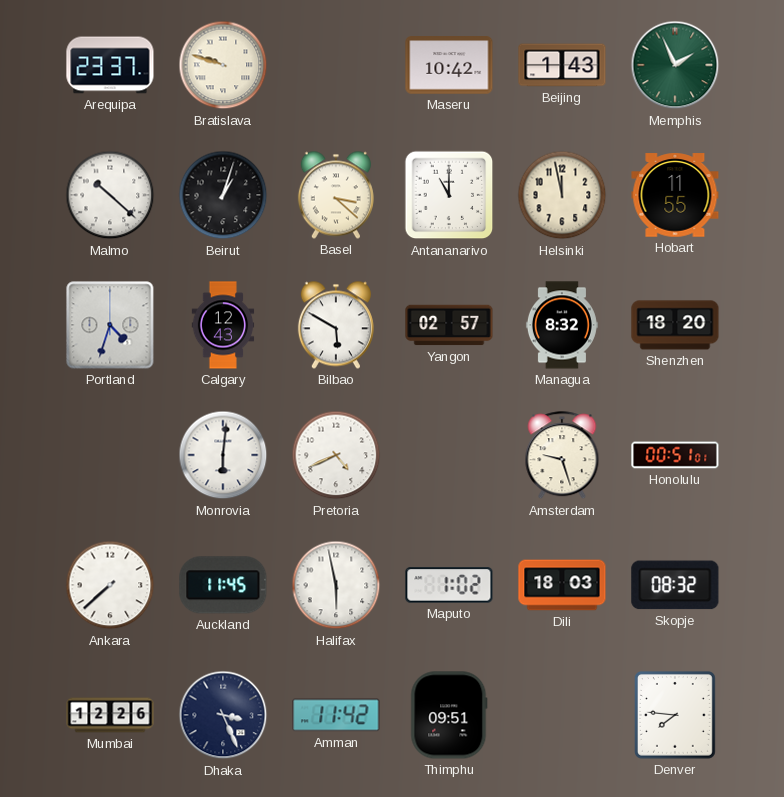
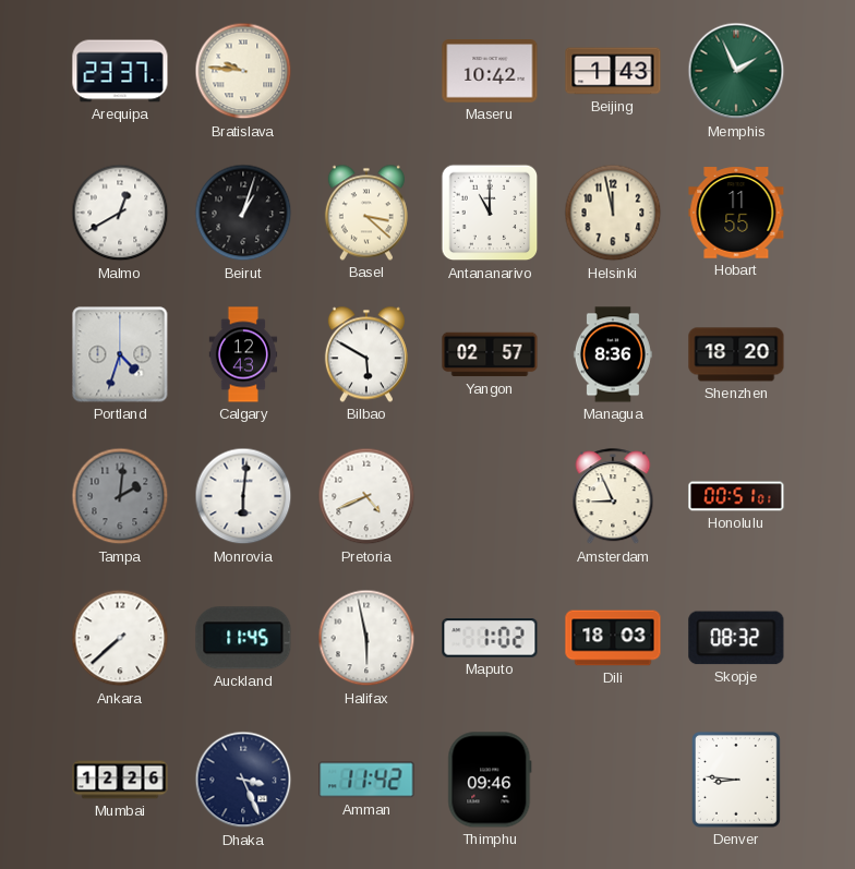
Bratislava: 9:48 -> 9:46 (243, 71)
Malmo: 10:22 -> 12:40 (120, 213)
Managua: 8:32 -> 8:36 (613, 354)
Tampa: none -> 2:01 (120, 496)
Amsterdam: 9:27 -> 8:56 (613, 497)
Thimphu: 09:51 -> 09:46 (490, 780)
Denver: 7:46 -> 8:46 (736, 780)
